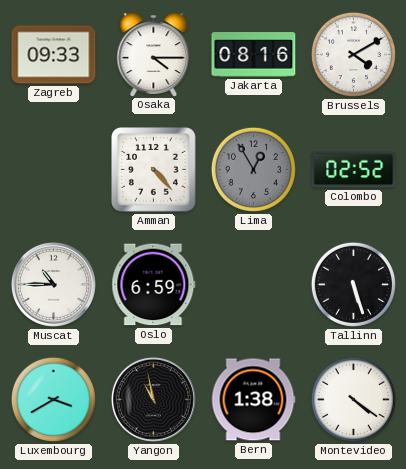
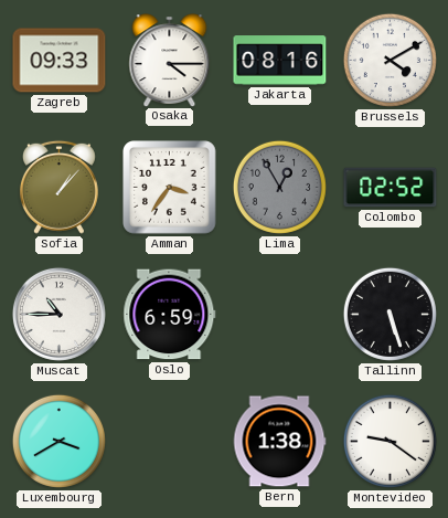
Sofia: none -> 1:07 (58, 187)
Amman: 4:23 -> 3:36 (170, 188)
Yangon: 10:58 -> none (153, 399)
Montevideo: 4:21 -> 9:21 (390, 441)
